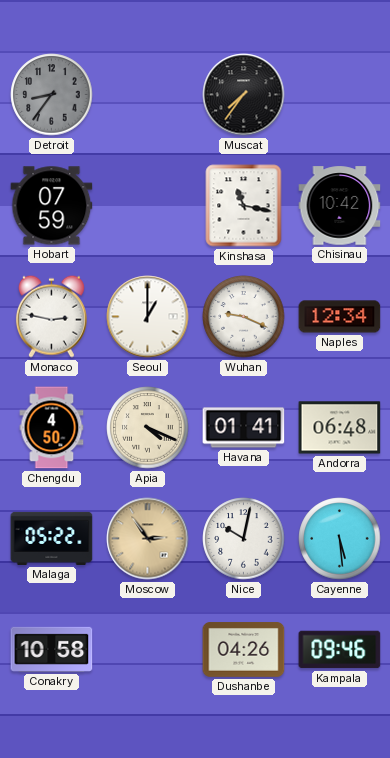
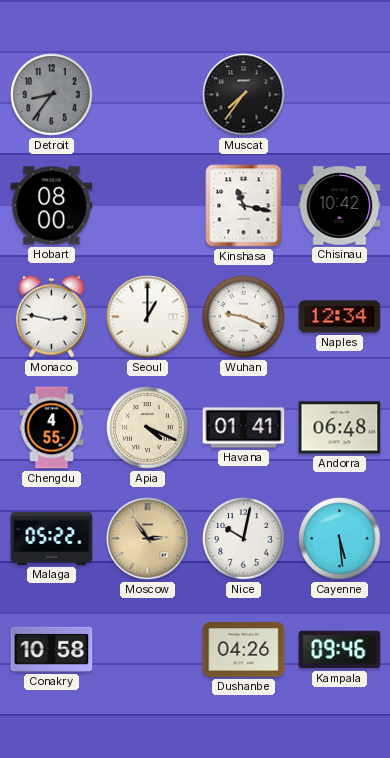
Hobart: 07:59 -> 08:00 (52, 206)
Chengdu: 4:50 -> 4:55 (52, 428)
